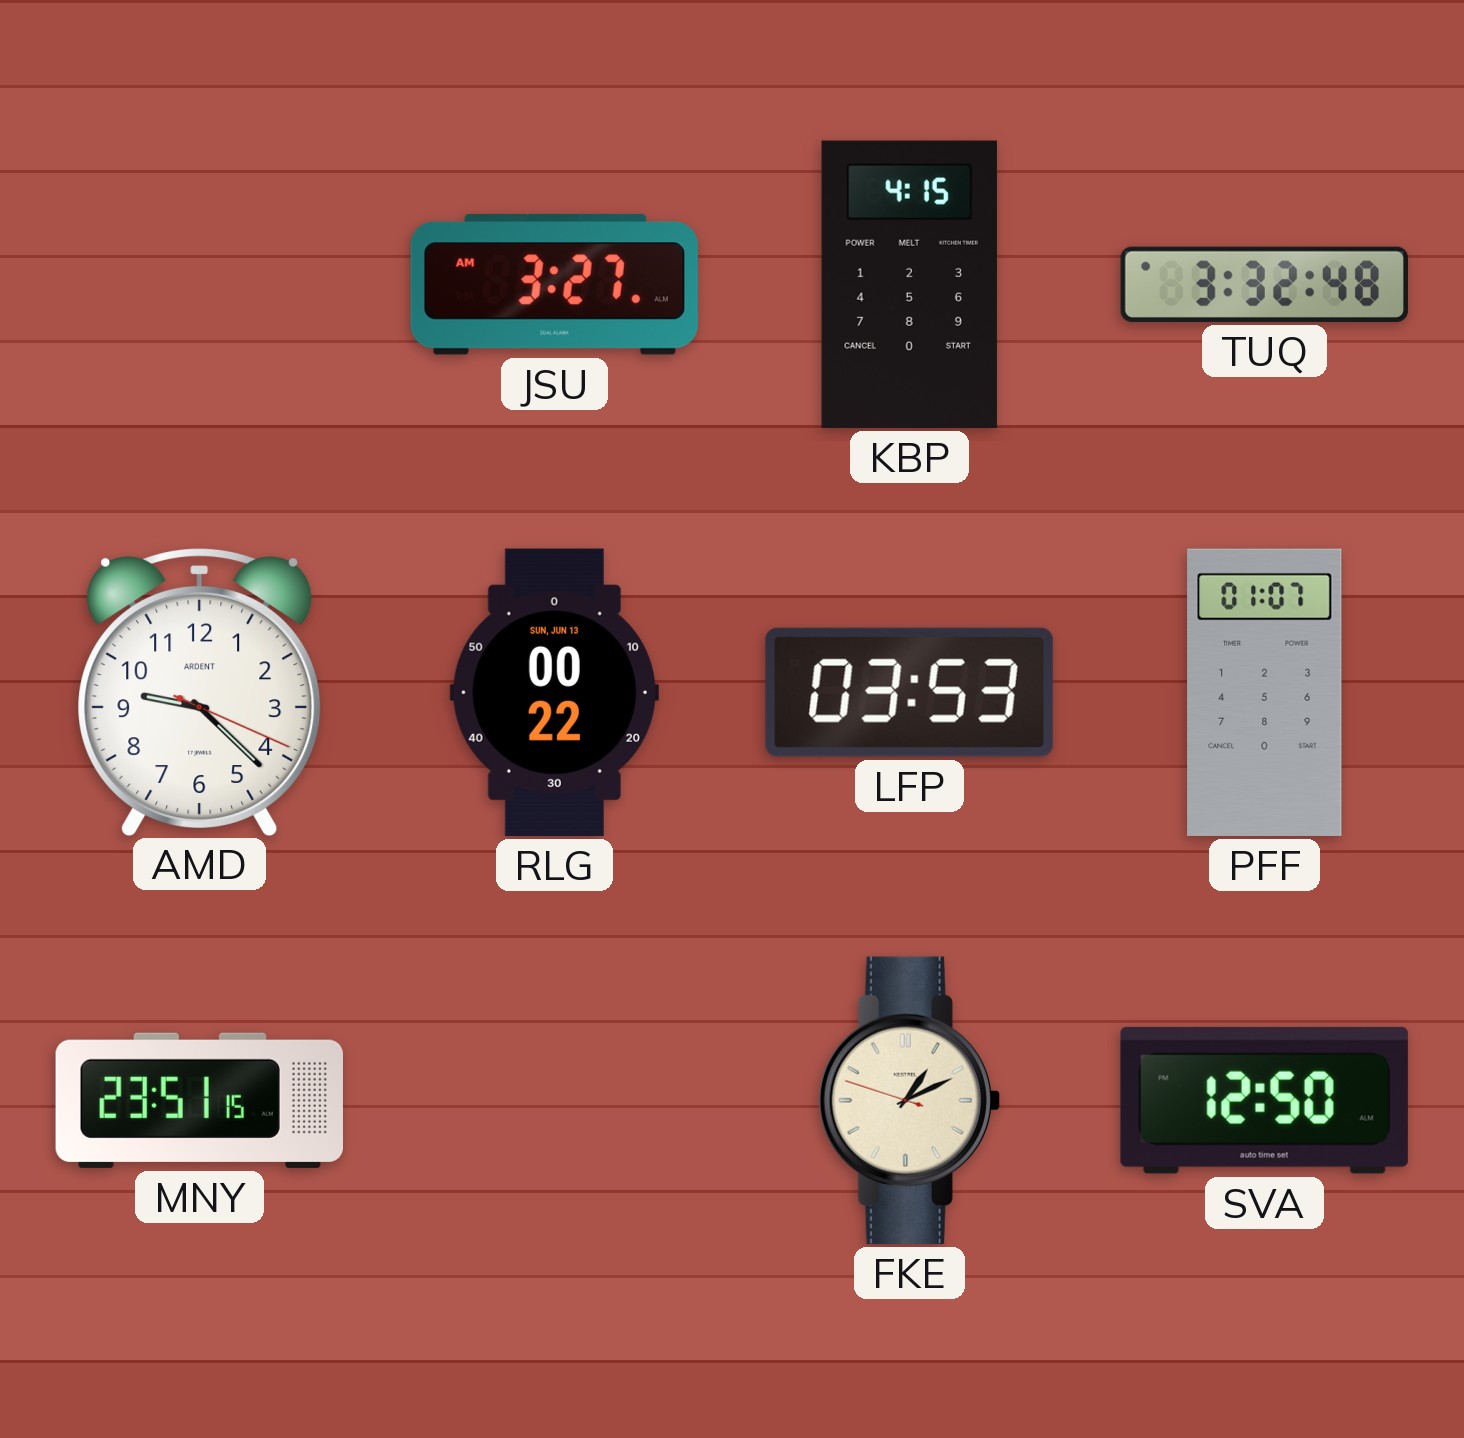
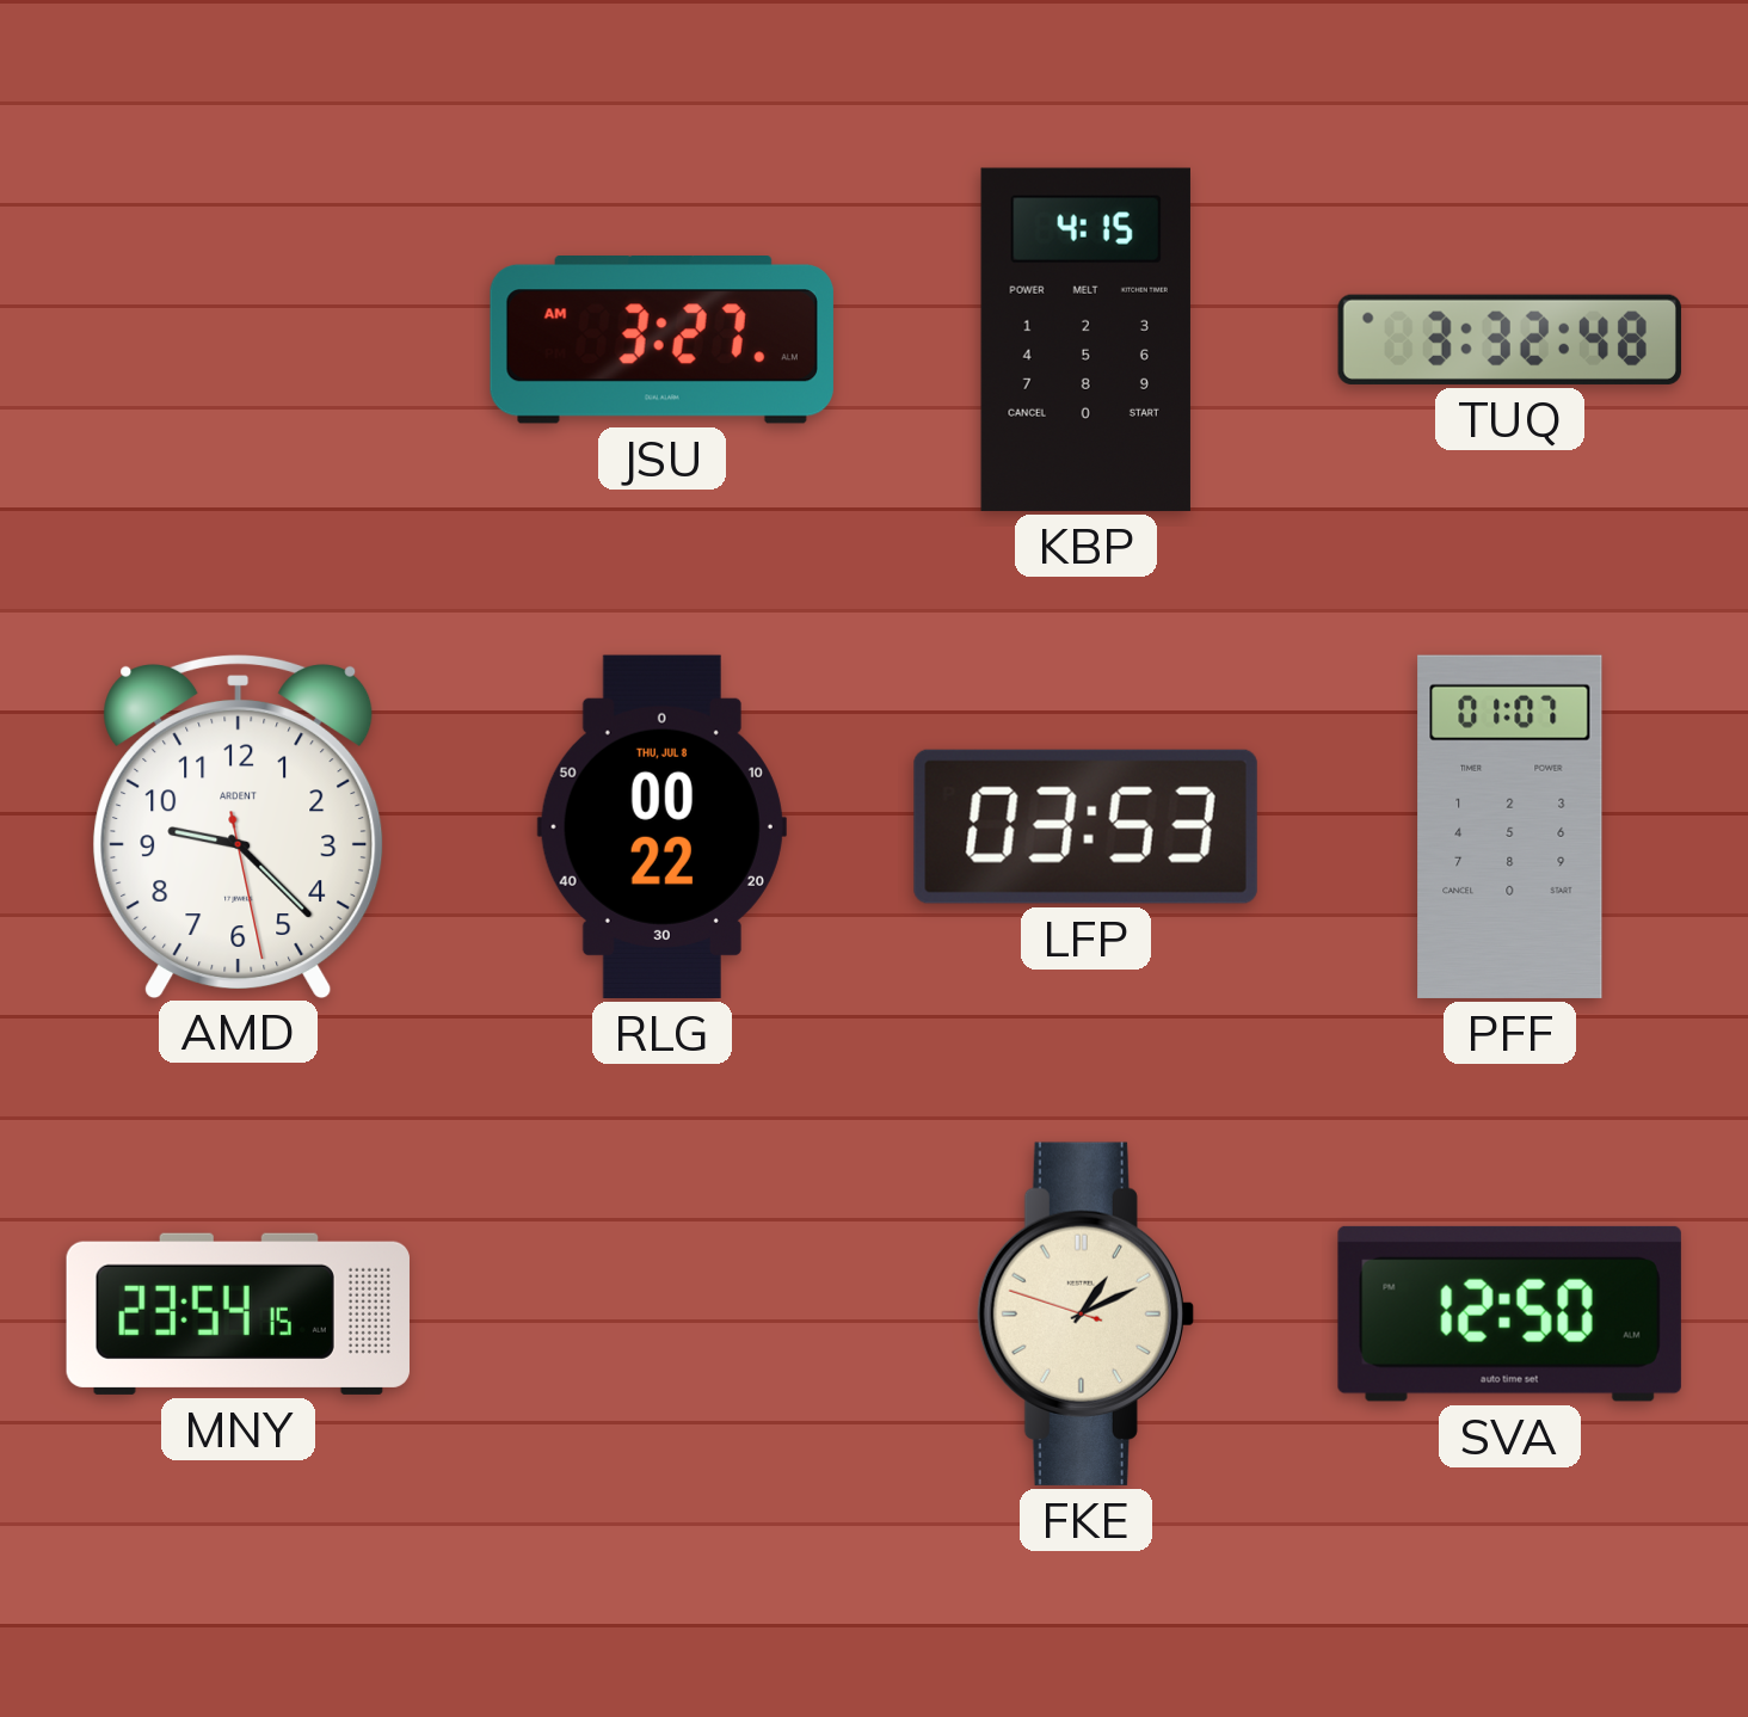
AMD: 9:22:19 -> 9:22:28 (239, 825)
RLG date: SUN, JUN 13 -> THU, JUL 8 (661, 826)
MNY: 23:51 -> 23:54 (238, 1313)
